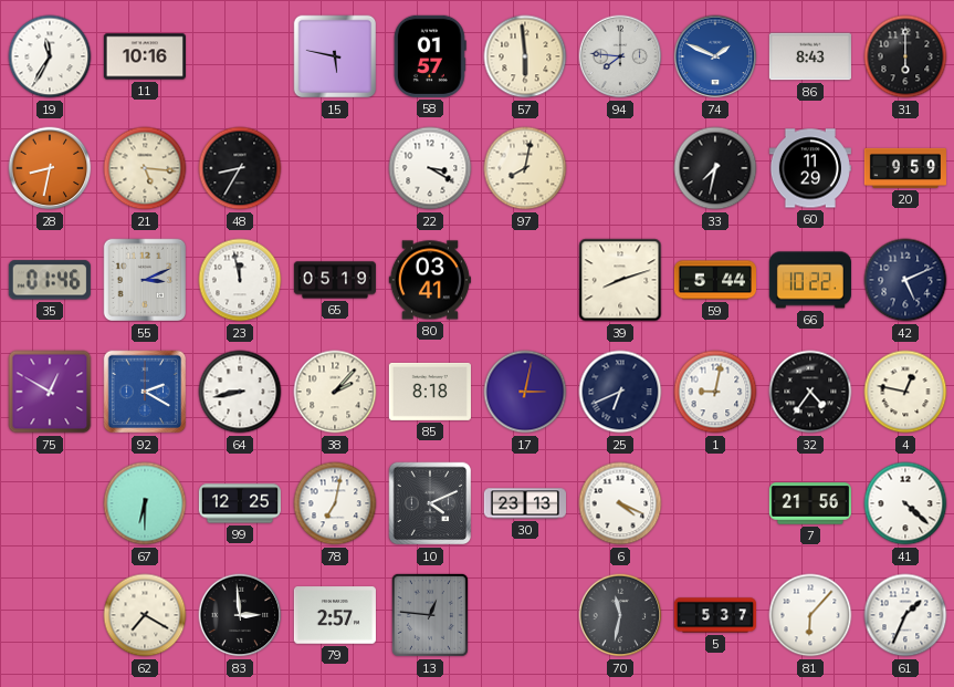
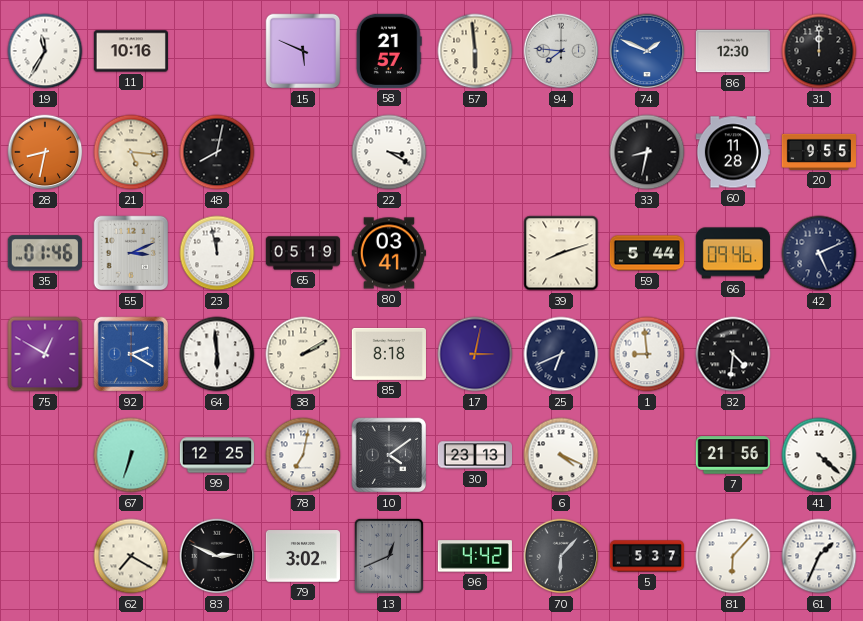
15: 5:47 -> 5:49 (303, 51)
58: 01:57 -> 21:57 (389, 51)
86: 8:43 -> 12:30 (733, 51)
31: 6:00 -> 12:00 (819, 51)
48: 8:35 -> 8:02 (217, 152)
97: 8:02 -> none (525, 168)
33: 7:32 -> 8:32 (647, 152)
60: 11:29 -> 11:28 (733, 152)
20: 9:59 -> 9:55 (819, 152)
66: 10:22 -> 09:46 (733, 253)
64: 8:43 -> 5:59 (217, 354)
38: 2:07 -> 2:10 (303, 354)
1: 9:02 -> 8:59 (647, 354)
32: 4:36 -> 4:31 (733, 354)
4: 12:47 -> none (905, 392)
67: 6:30 -> 6:33 (131, 455)
10: 4:11 -> 4:09 (389, 455)
83: 2:59 -> 2:49 (217, 556)
79: 2:57 -> 3:02 (303, 556)
13: 12:46 -> 12:41 (389, 556)
96: none -> 4:42 (475, 556)
70: 11:32 -> 6:07 (561, 556)
